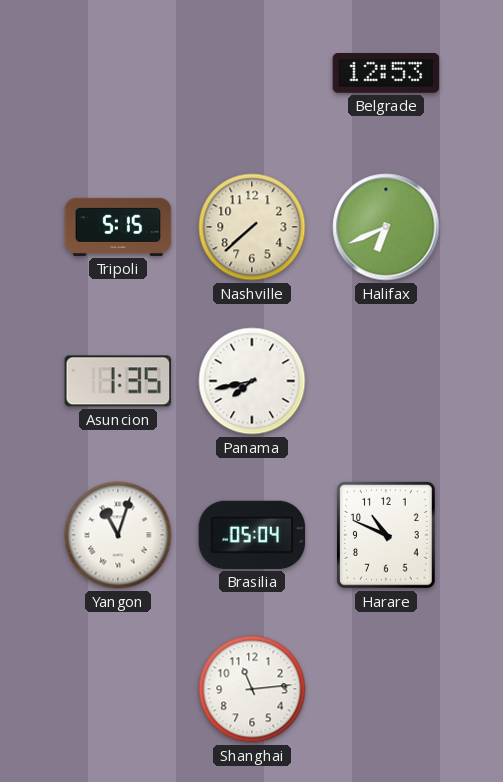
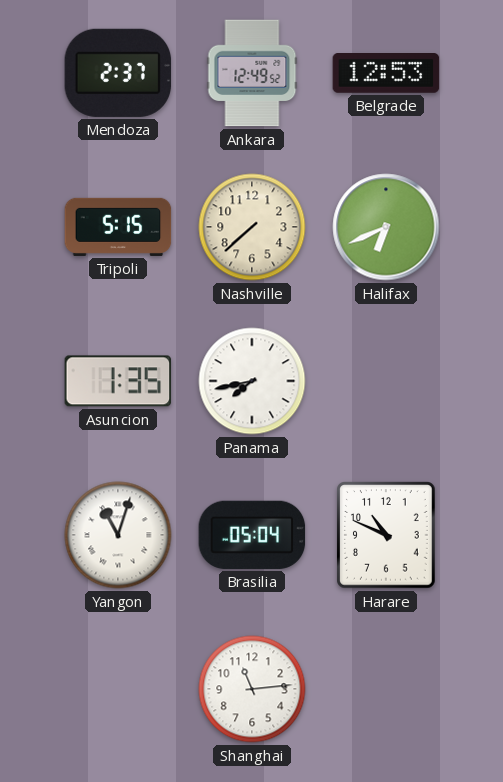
Mendoza: none -> 2:37 (118, 73)
Ankara: none -> 12:49 (252, 73)
